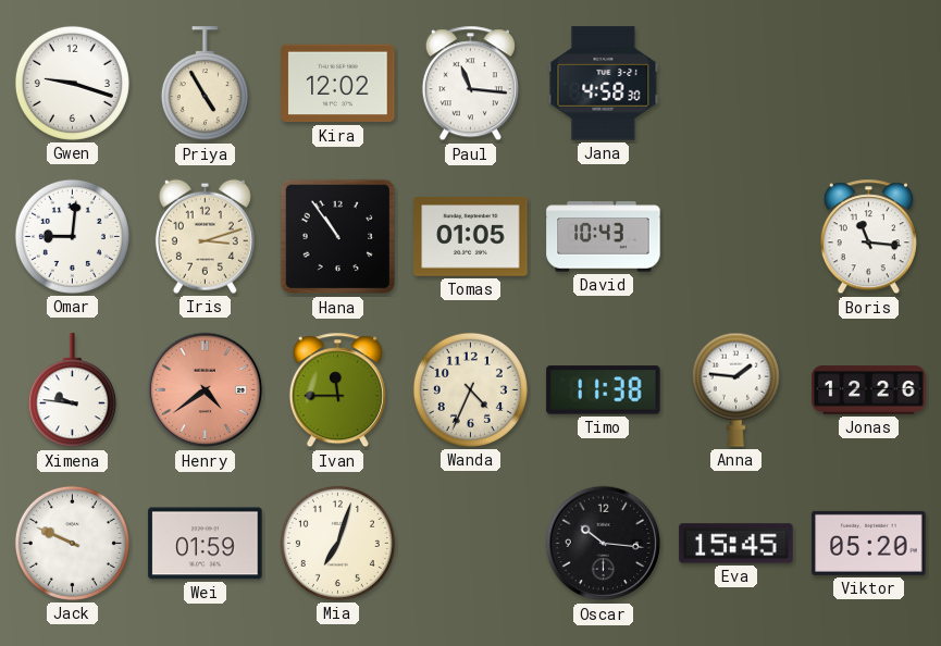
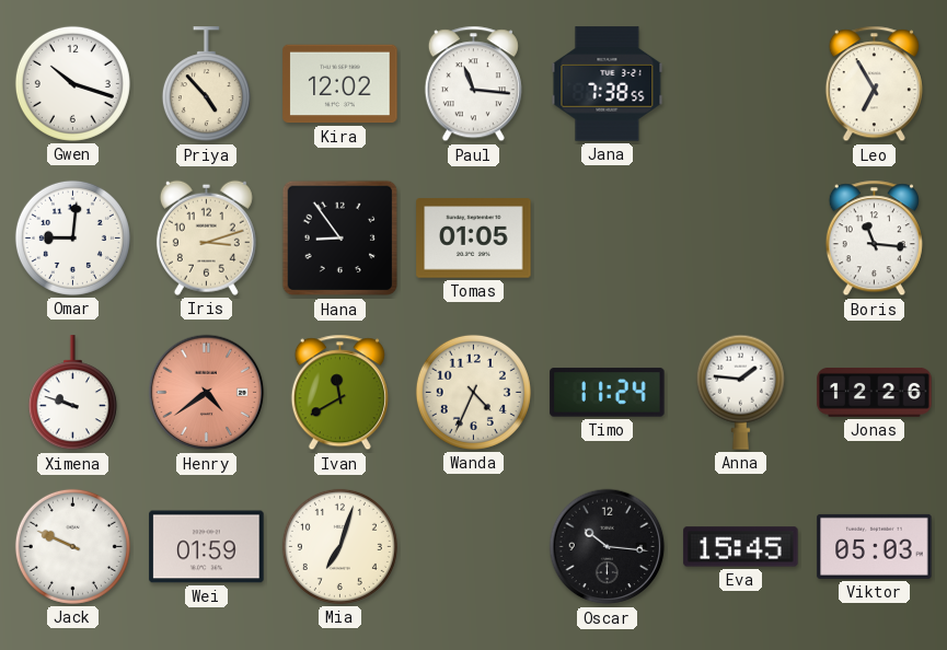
Gwen: 9:18 -> 10:18 (72, 83)
Priya: 4:55 -> 4:53 (206, 84)
Jana: 4:58 -> 7:38 (608, 84)
Leo: none -> 6:55 (874, 84)
Hana: 10:54 -> 8:54 (340, 239)
David: 10:43 -> none (604, 237)
Ximena: 9:46 -> 9:48 (72, 393)
Ivan: 11:45 -> 11:40 (339, 393)
Timo: 11:38 -> 11:24 (608, 393)
Viktor: 05:20 -> 05:03 (875, 546)
